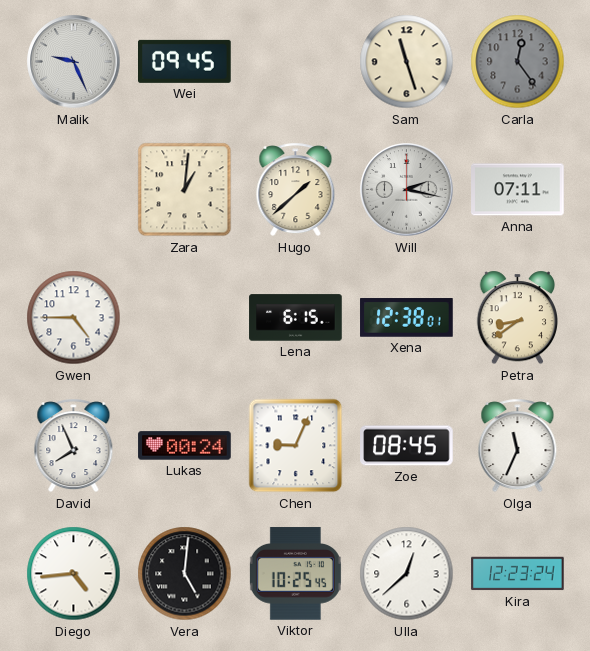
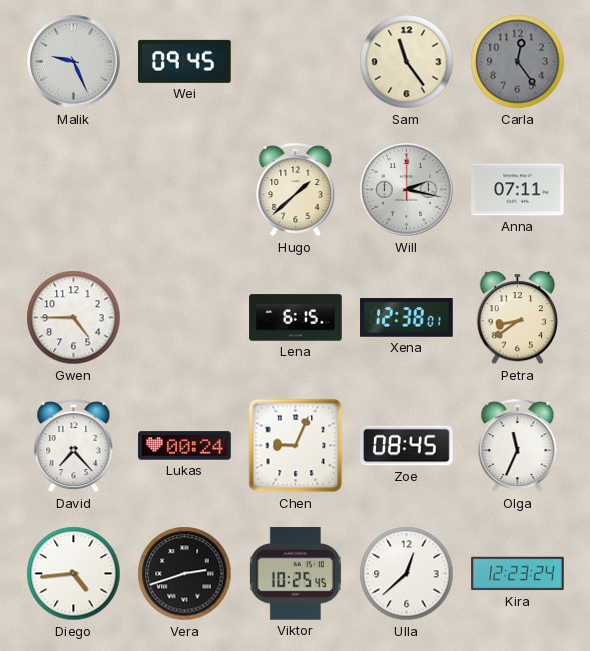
Sam: 11:27 -> 11:24 (407, 62)
Zara: 1:01 -> none (185, 190)
David: 7:56 -> 7:23 (74, 446)
Vera: 5:01 -> 2:42 (185, 574)
